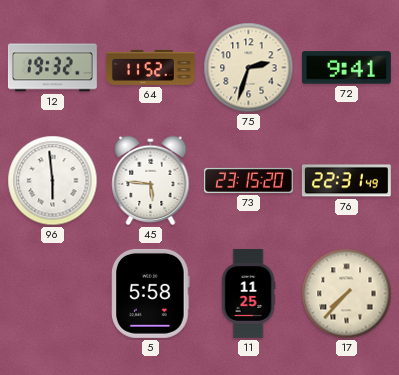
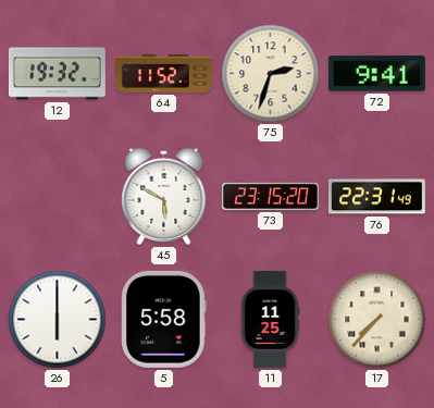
96: 5:59 -> none (53, 181)
45: 5:46 -> 5:50 (164, 197)
26: none -> 6:00 (58, 320)
